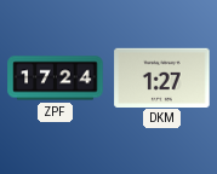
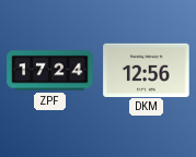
DKM: 1:27 -> 12:56 (147, 70)
